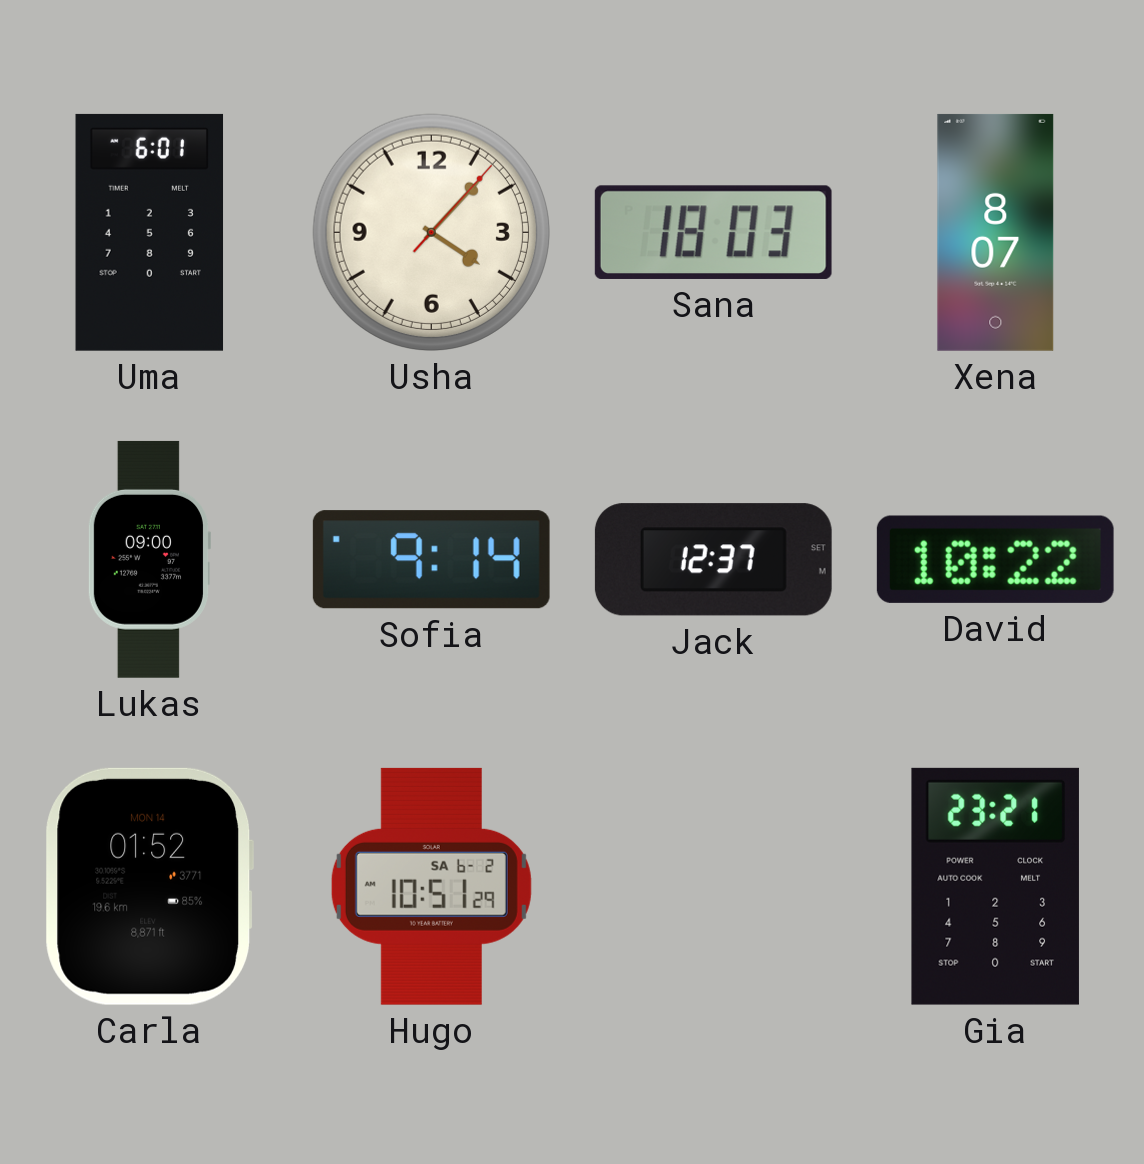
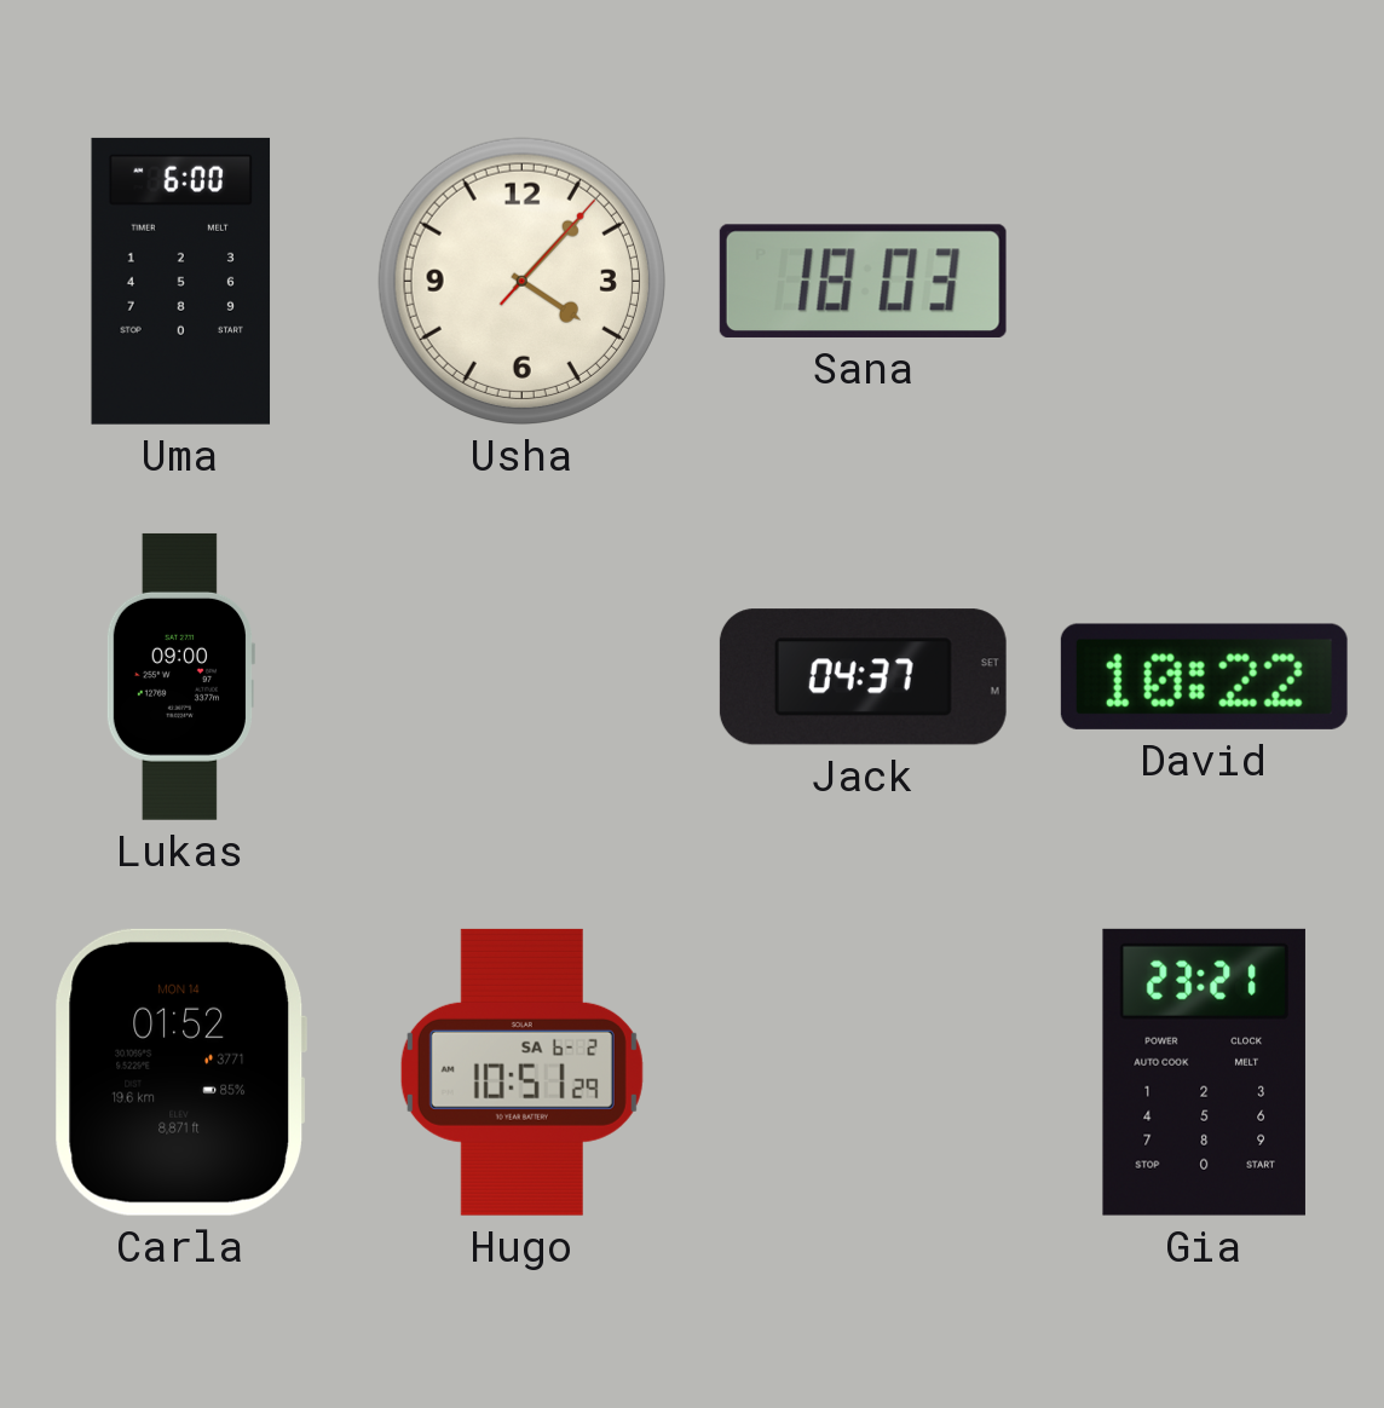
Uma: 6:01 -> 6:00 (181, 281)
Xena: 8:07 -> none (996, 232)
Sofia: 9:14 -> none (431, 560)
Jack: 12:37 -> 04:37 (863, 677)
